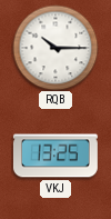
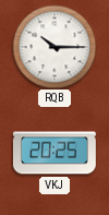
VKJ: 13:25 -> 20:25 (55, 153)
